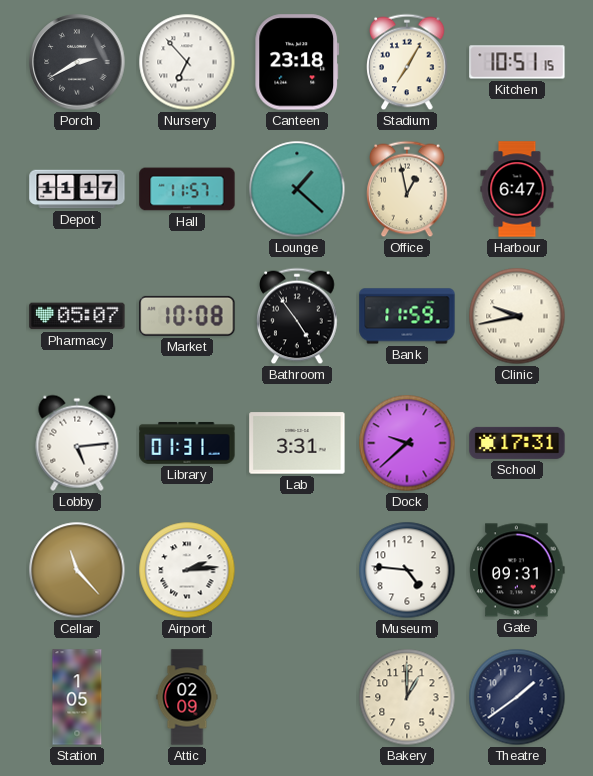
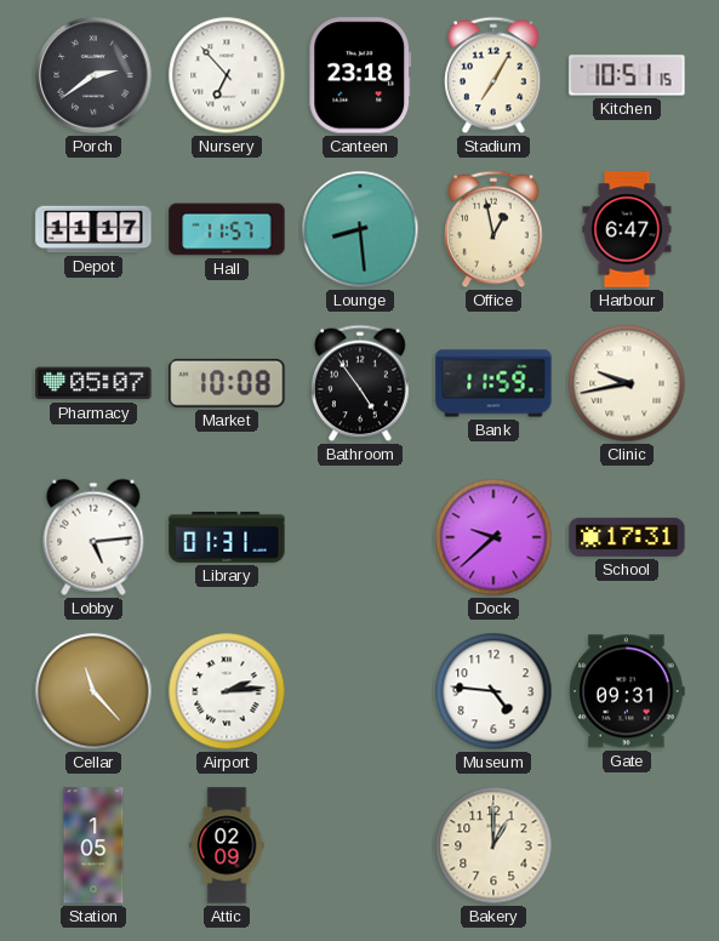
Porch: 2:40 -> 2:39 (93, 75)
Lounge: 1:22 -> 8:29 (360, 229)
Lab: 3:31 -> none (297, 443)
Theatre: 1:39 -> none (517, 697)
